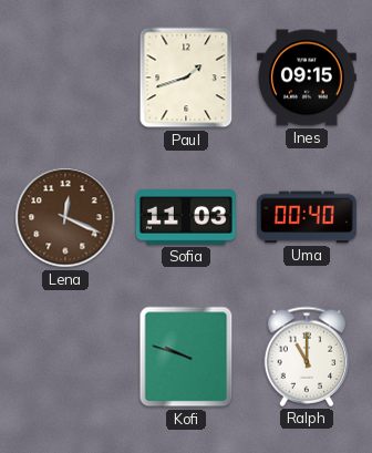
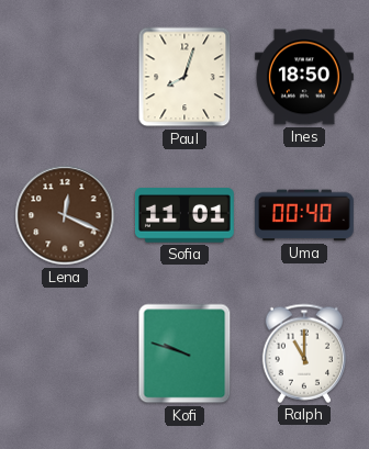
Paul: 1:42 -> 8:03 (185, 77)
Ines: 09:15 -> 18:50 (305, 77)
Sofia: 11:03 -> 11:01 (185, 215)
